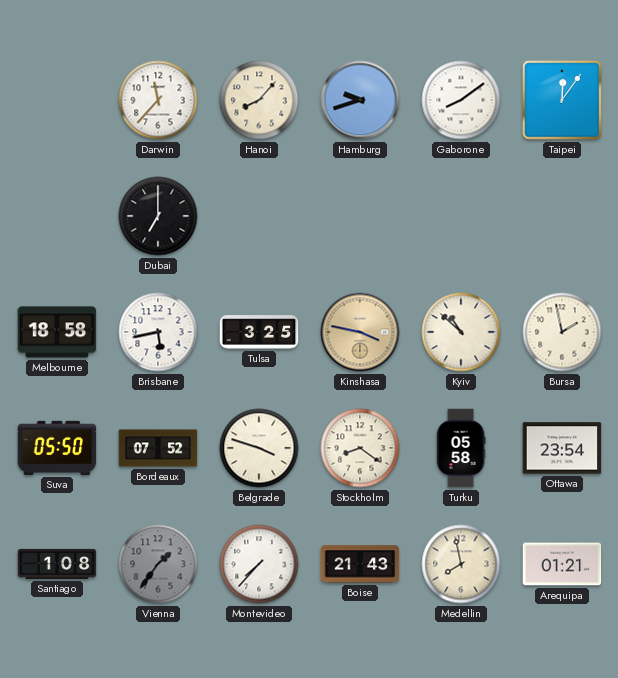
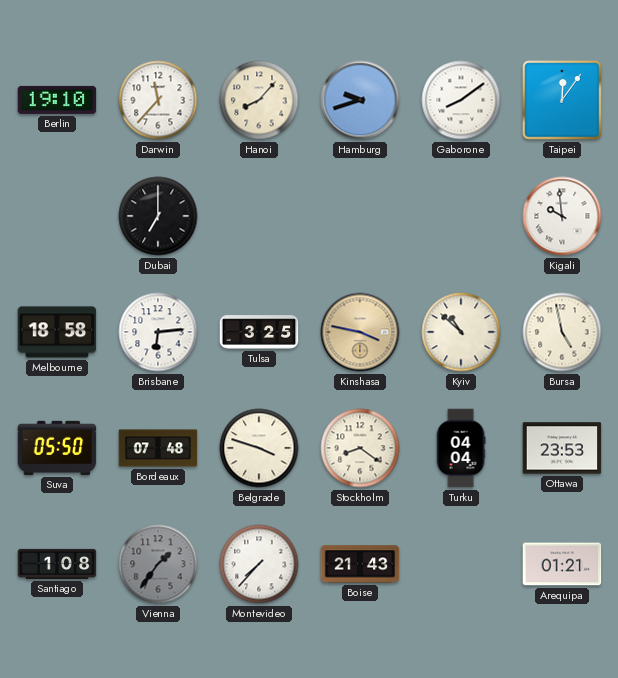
Berlin: none -> 19:10 (57, 100)
Kigali: none -> 9:59 (562, 216)
Brisbane: 5:43 -> 6:14 (158, 332)
Bursa: 1:58 -> 4:58 (562, 332)
Bordeaux: 07:52 -> 07:48 (158, 448)
Turku: 05:58 -> 04:04 (461, 448)
Ottawa: 23:54 -> 23:53 (562, 448)
Medellin: 7:58 -> none (461, 564)
